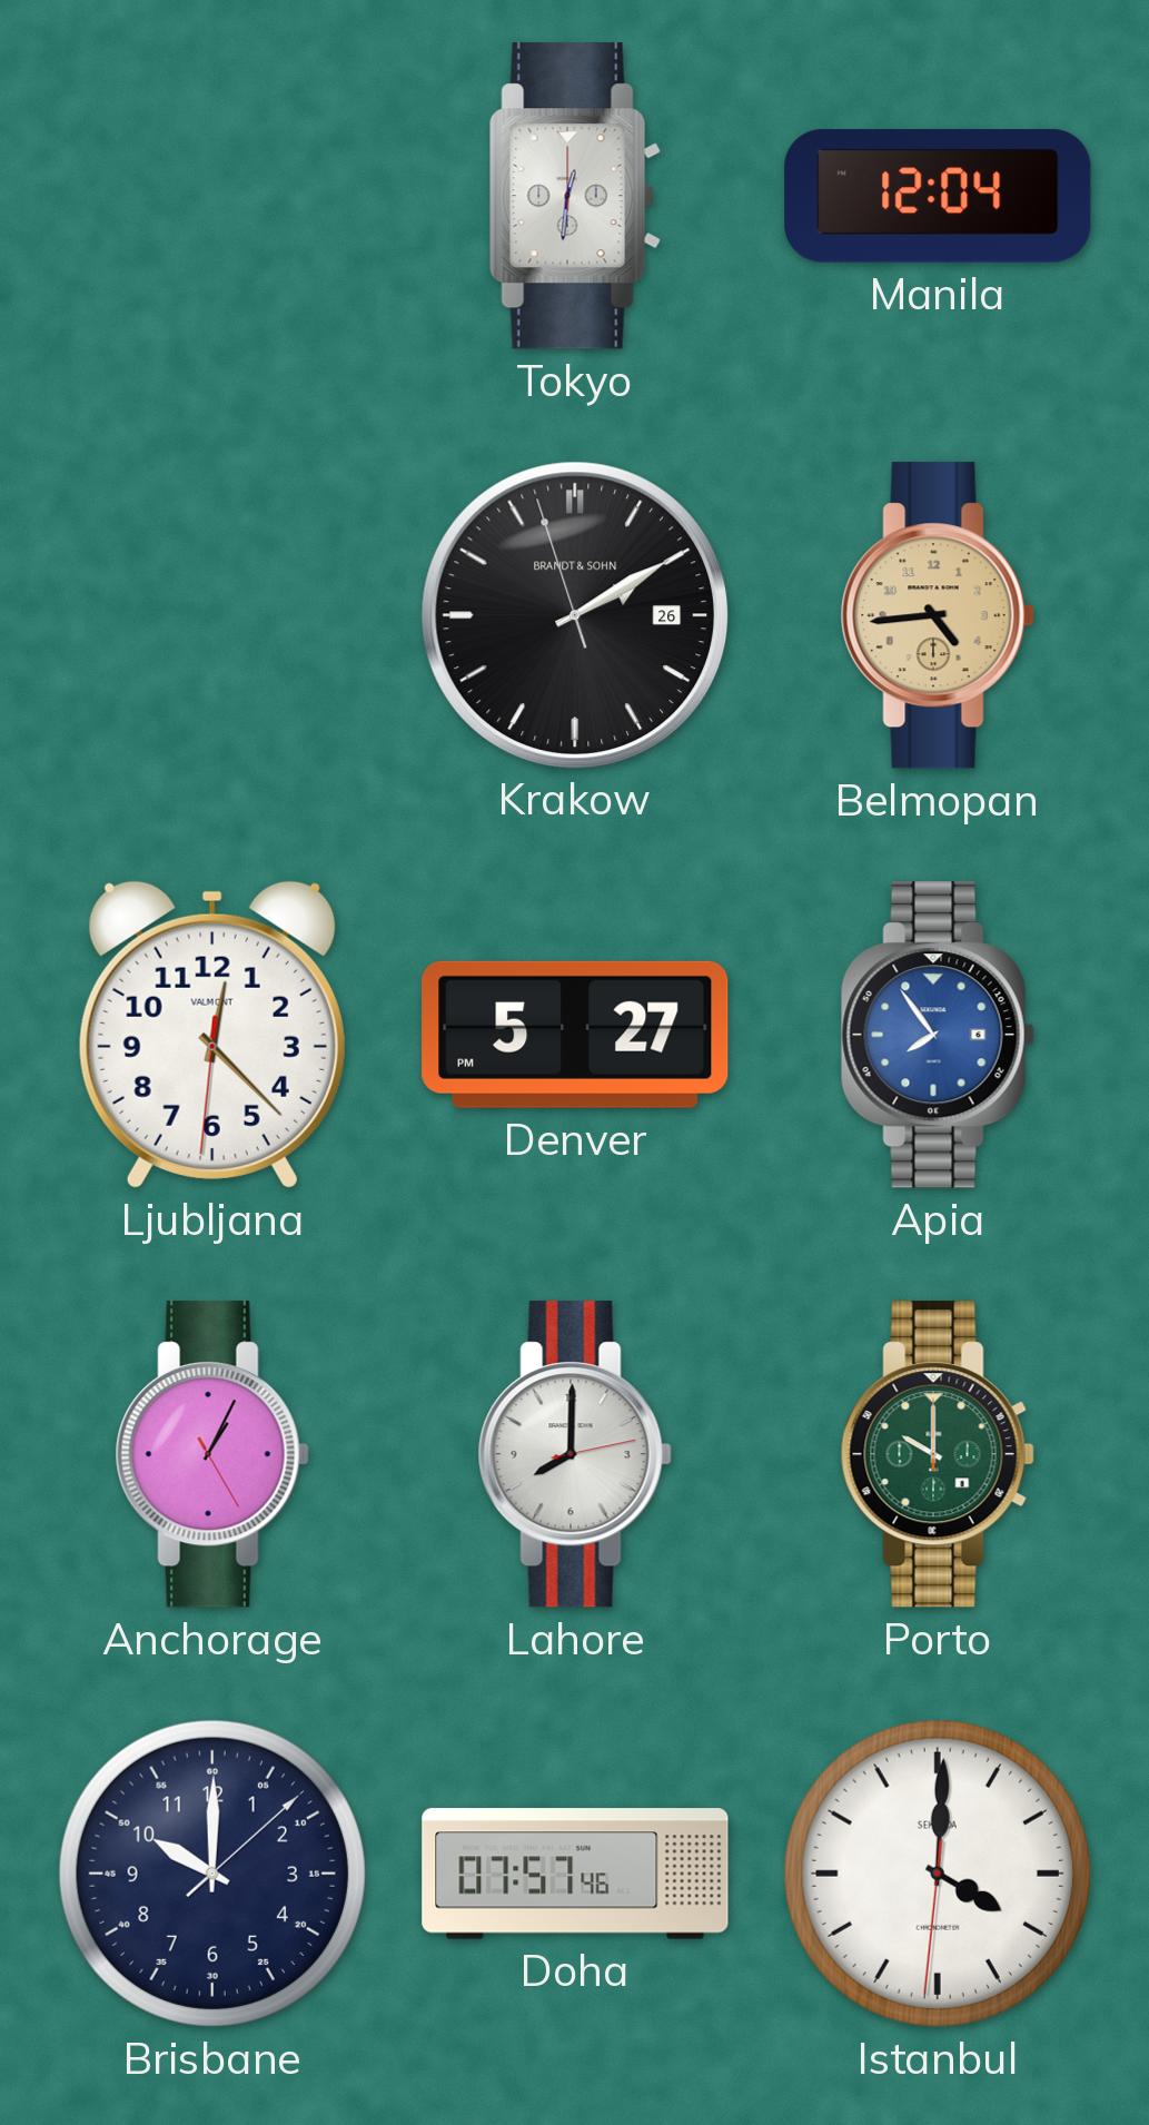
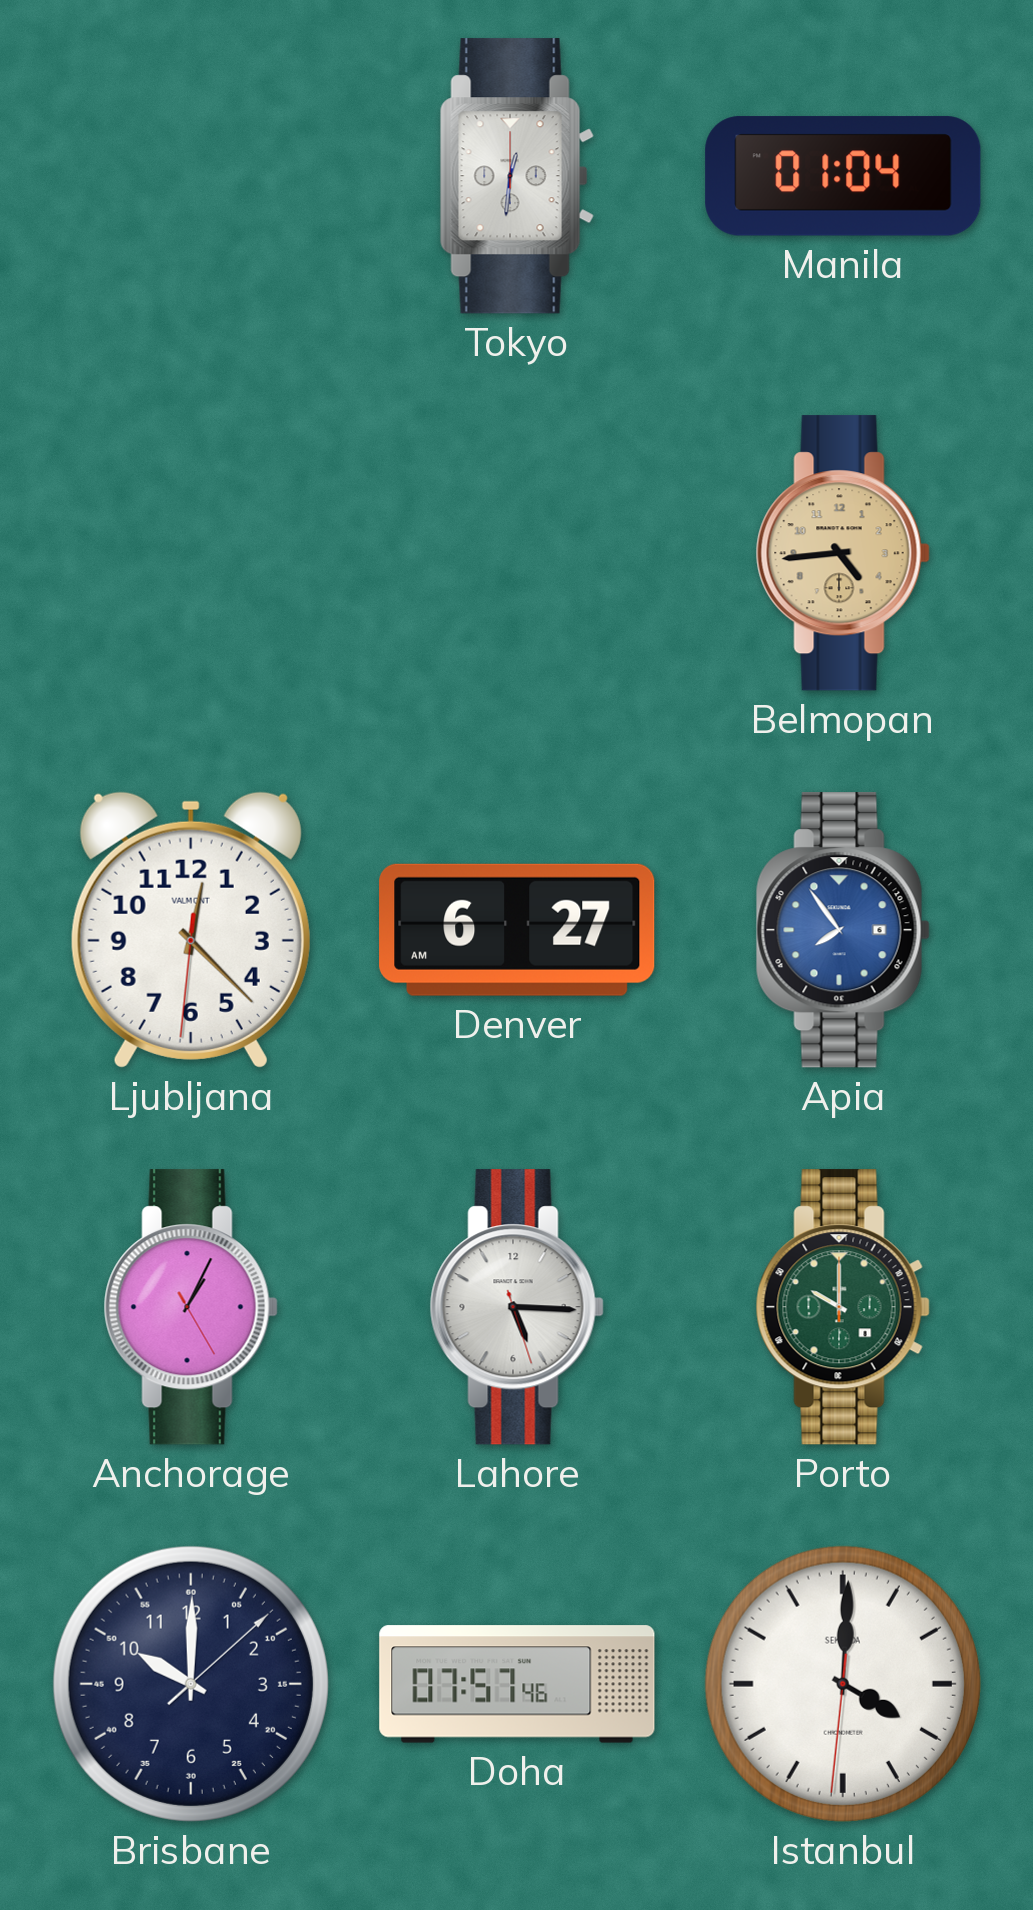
Manila: 12:04 -> 01:04 (843, 176)
Krakow: 2:09 -> none (574, 614)
Denver: 5:27 -> 6:27 (517, 930)
Lahore: 8:00 -> 5:15 (517, 1307)
